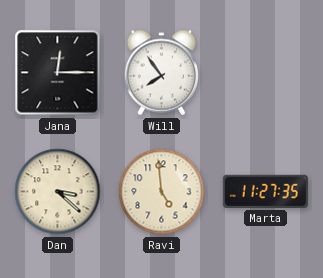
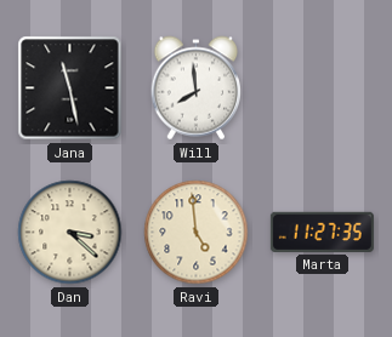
Jana: 12:15 -> 11:28 (70, 88)
Will: 7:54 -> 7:59 (197, 88)
